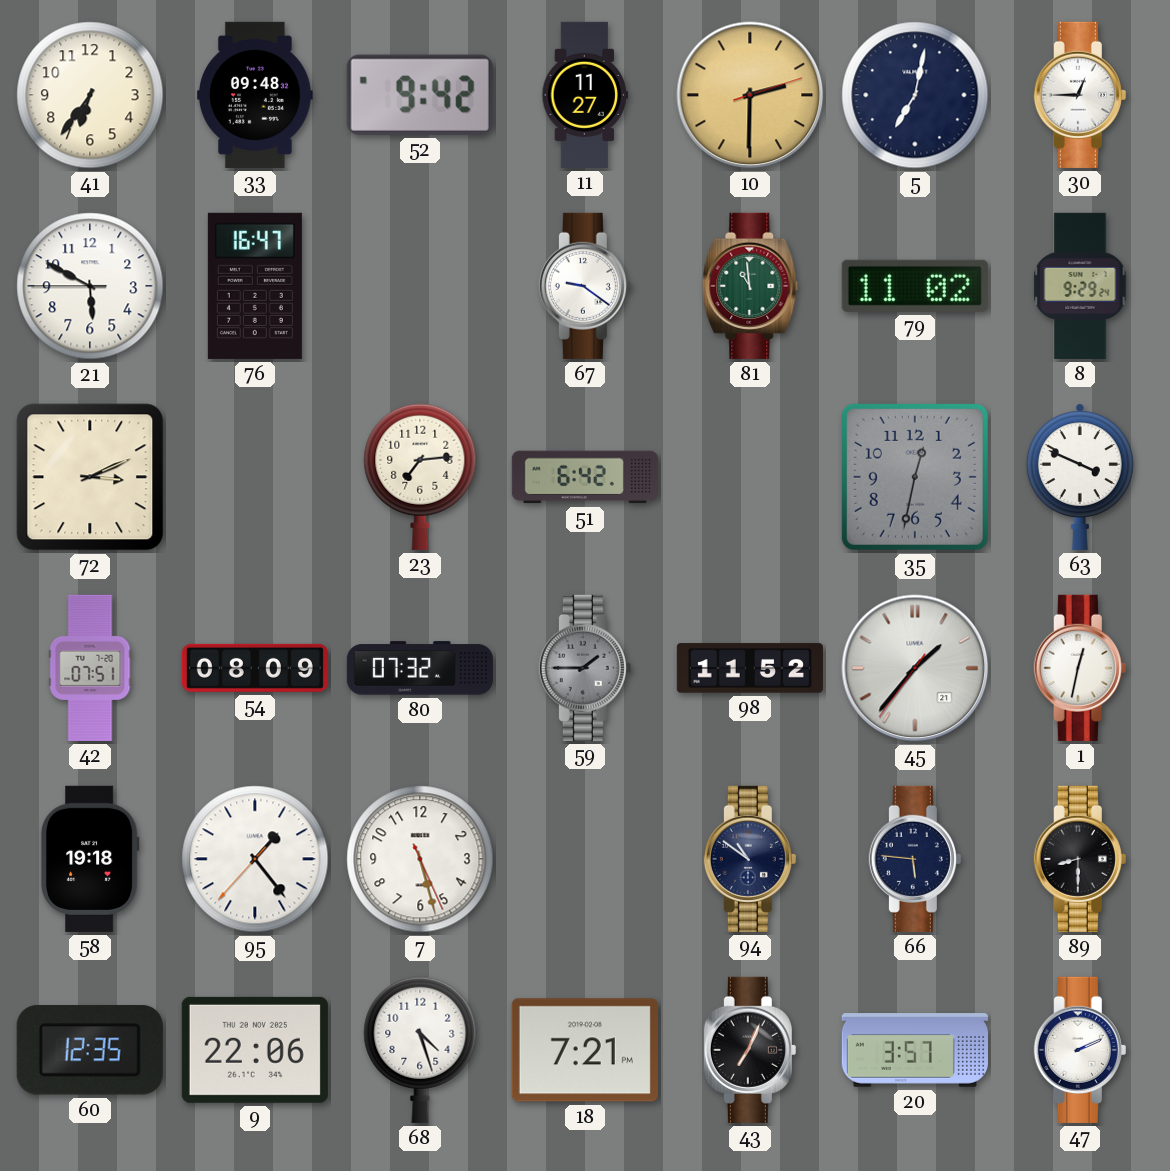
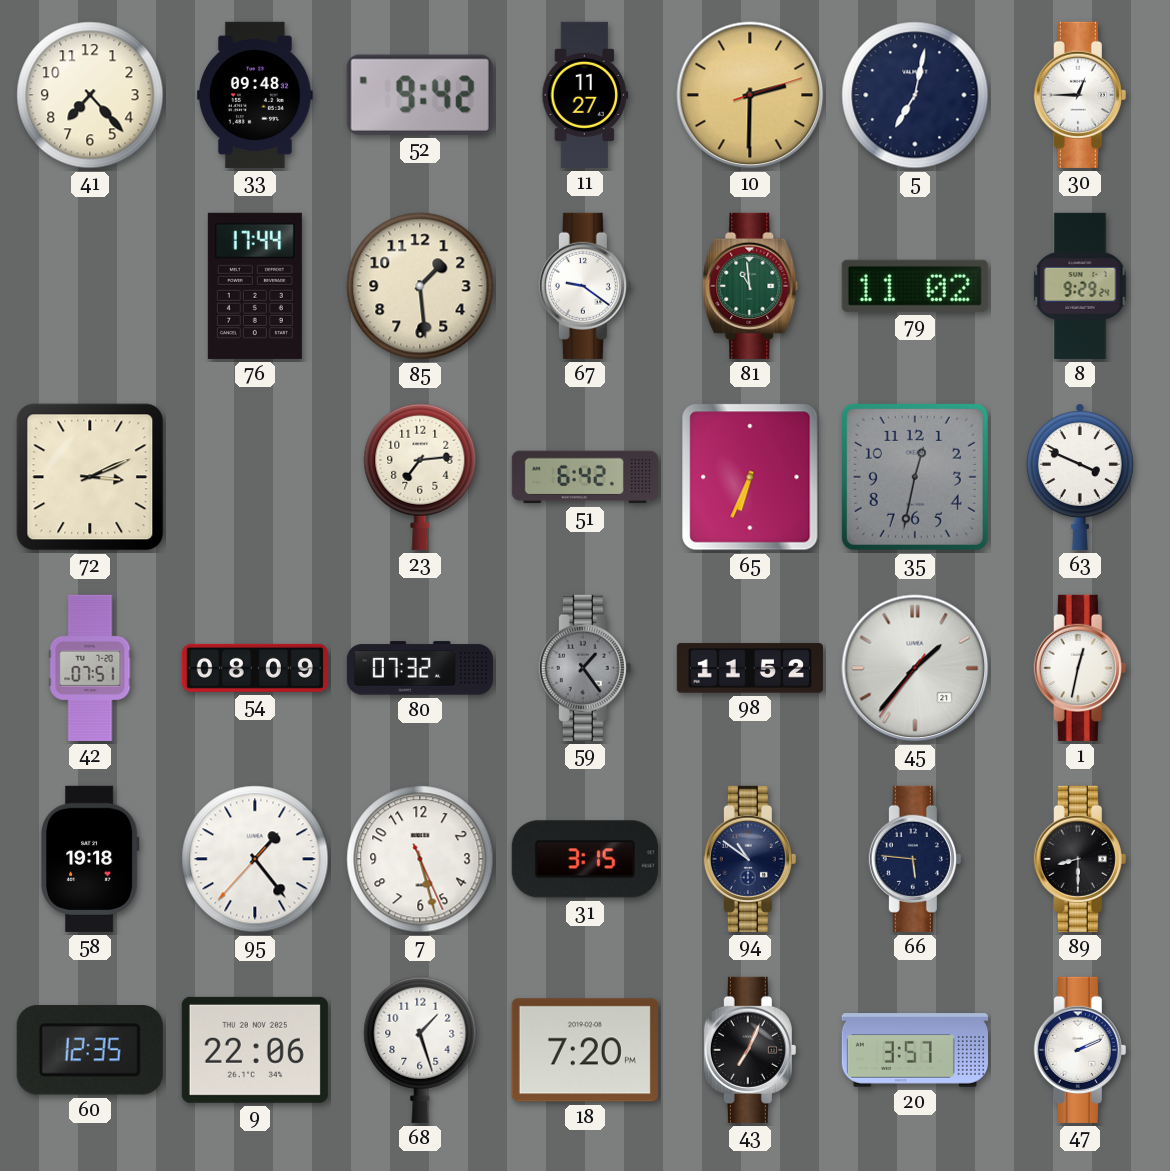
41: 6:36 -> 7:23 (90, 95)
21: 5:49 -> none (90, 286)
76: 16:47 -> 17:44 (255, 286)
85: none -> 1:29 (420, 286)
65: none -> 6:34 (750, 477)
59: 1:45 -> 1:24 (585, 668)
31: none -> 3:15 (585, 859)
68: 4:27 -> 1:27 (420, 1050)
18: 7:21 -> 7:20 (585, 1050)
